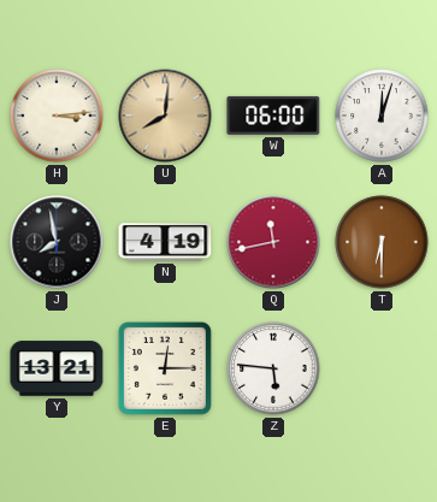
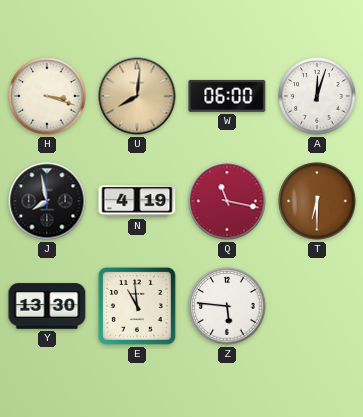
H: 3:14 -> 3:18 (47, 96)
Q: 11:43 -> 11:17 (227, 201)
Y: 13:21 -> 13:30 (47, 306)
E: 12:15 -> 10:59 (137, 306)
